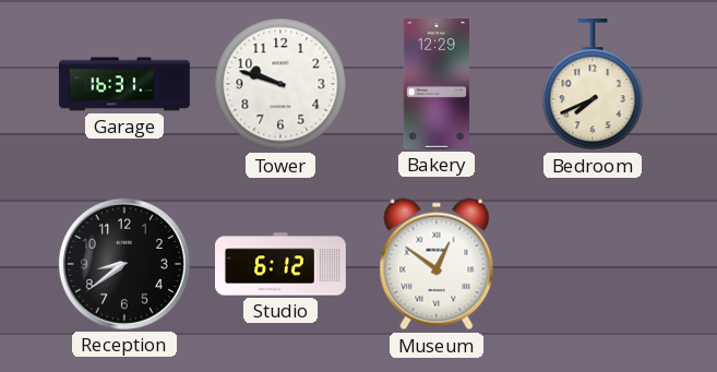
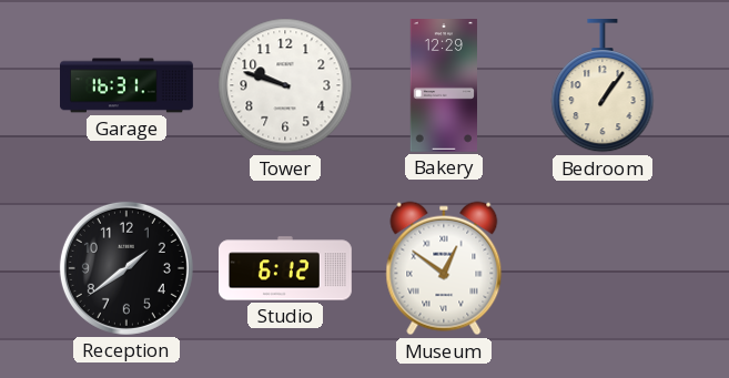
Bedroom: 7:41 -> 1:06 (603, 85)
Reception: 8:39 -> 1:39 (126, 268)
